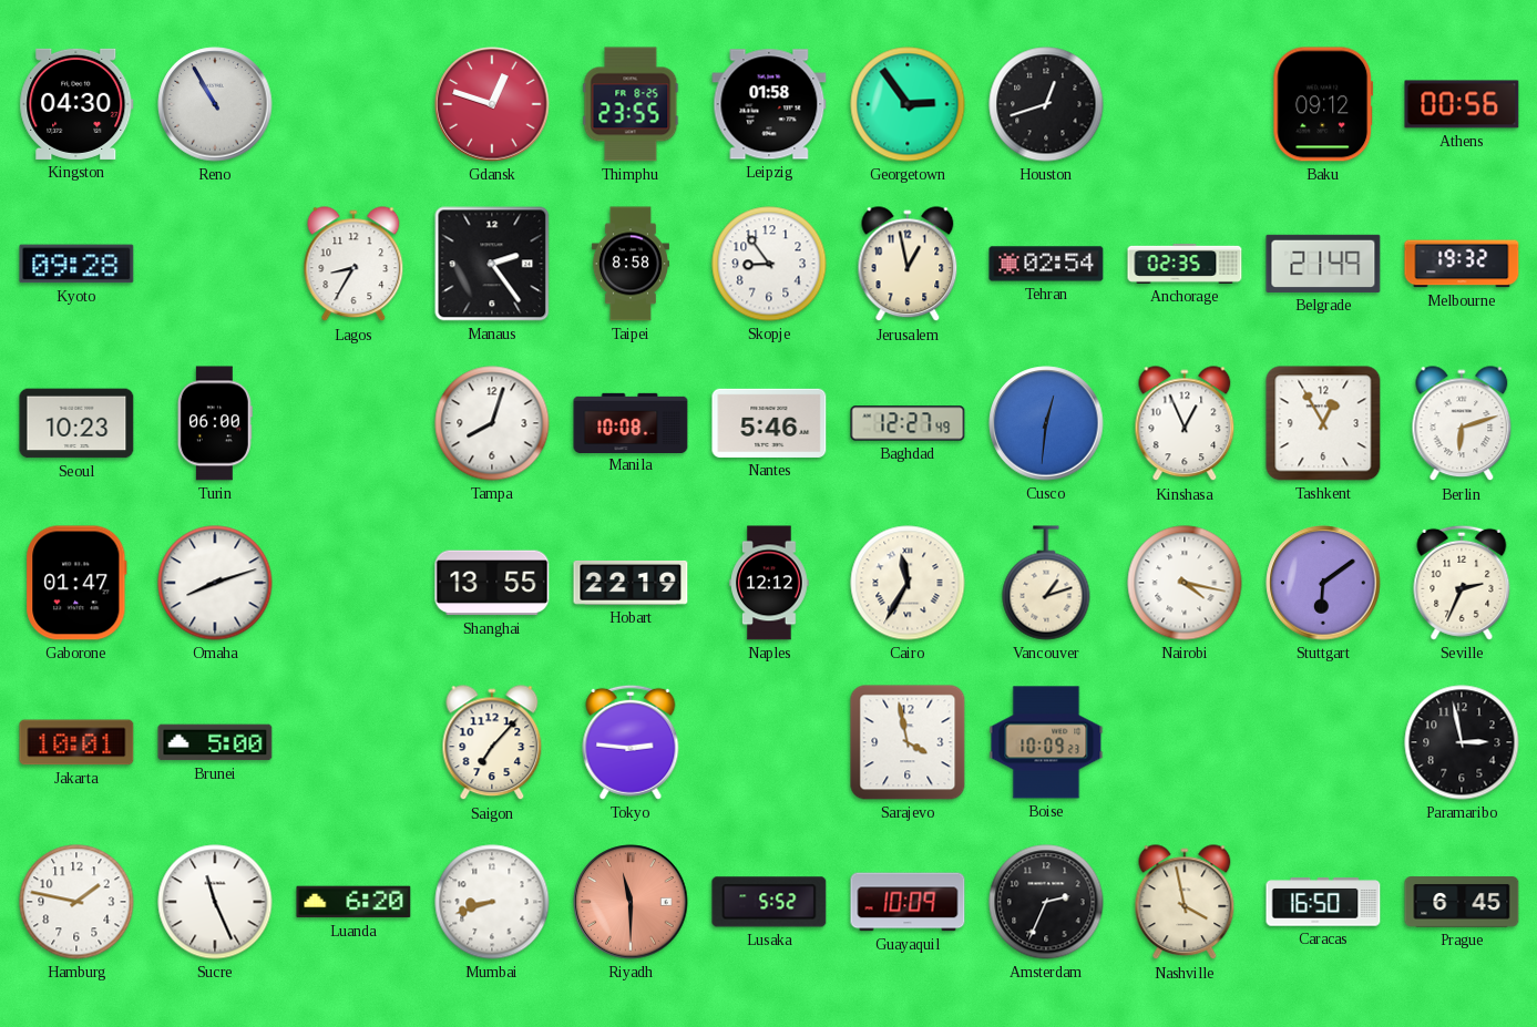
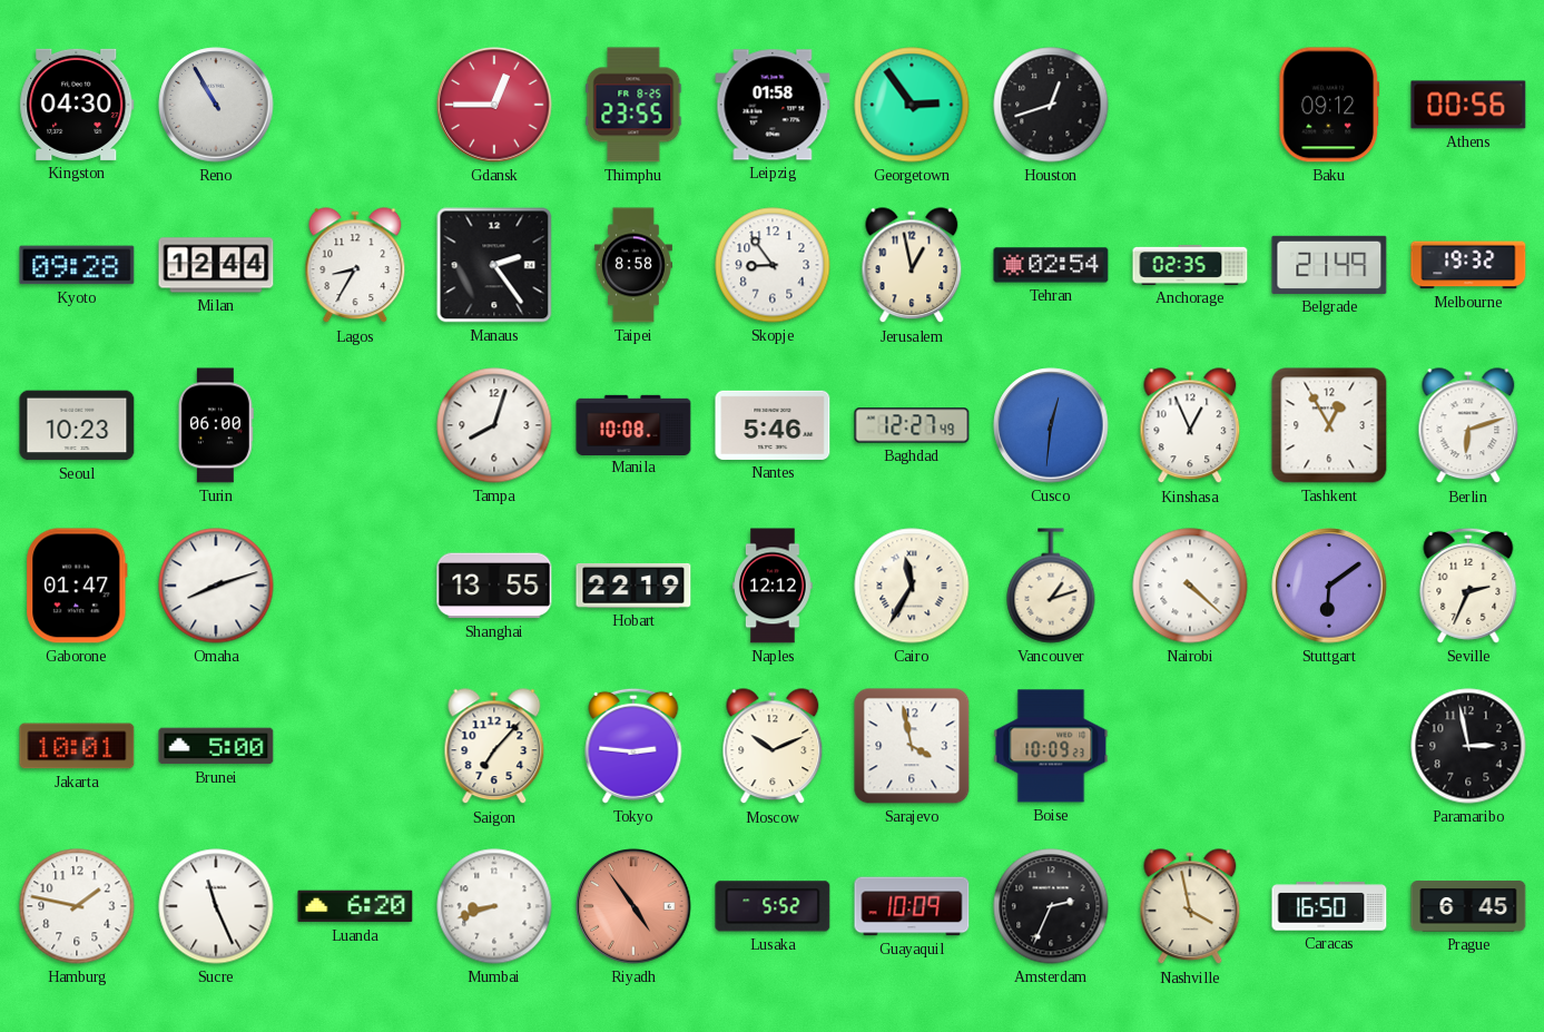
Gdansk: 12:48 -> 12:45 (494, 105)
Milan: none -> 12:44 (216, 265)
Nairobi: 4:17 -> 4:22 (1190, 586)
Moscow: none -> 10:11 (773, 747)
Riyadh: 11:30 -> 4:54 (633, 906)
